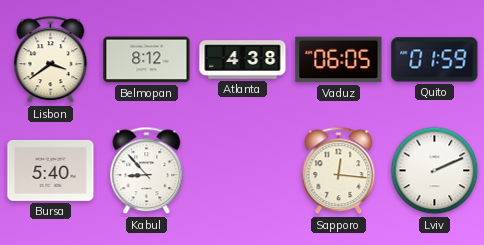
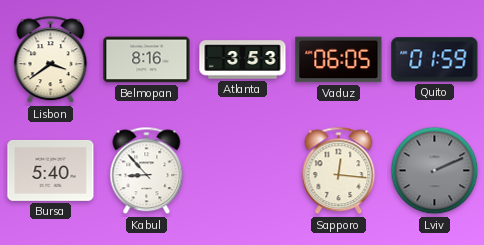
Belmopan: 8:12 -> 8:16 (147, 60)
Atlanta: 4:38 -> 3:53 (243, 60)
Lviv dial: white -> grey (435, 171)
